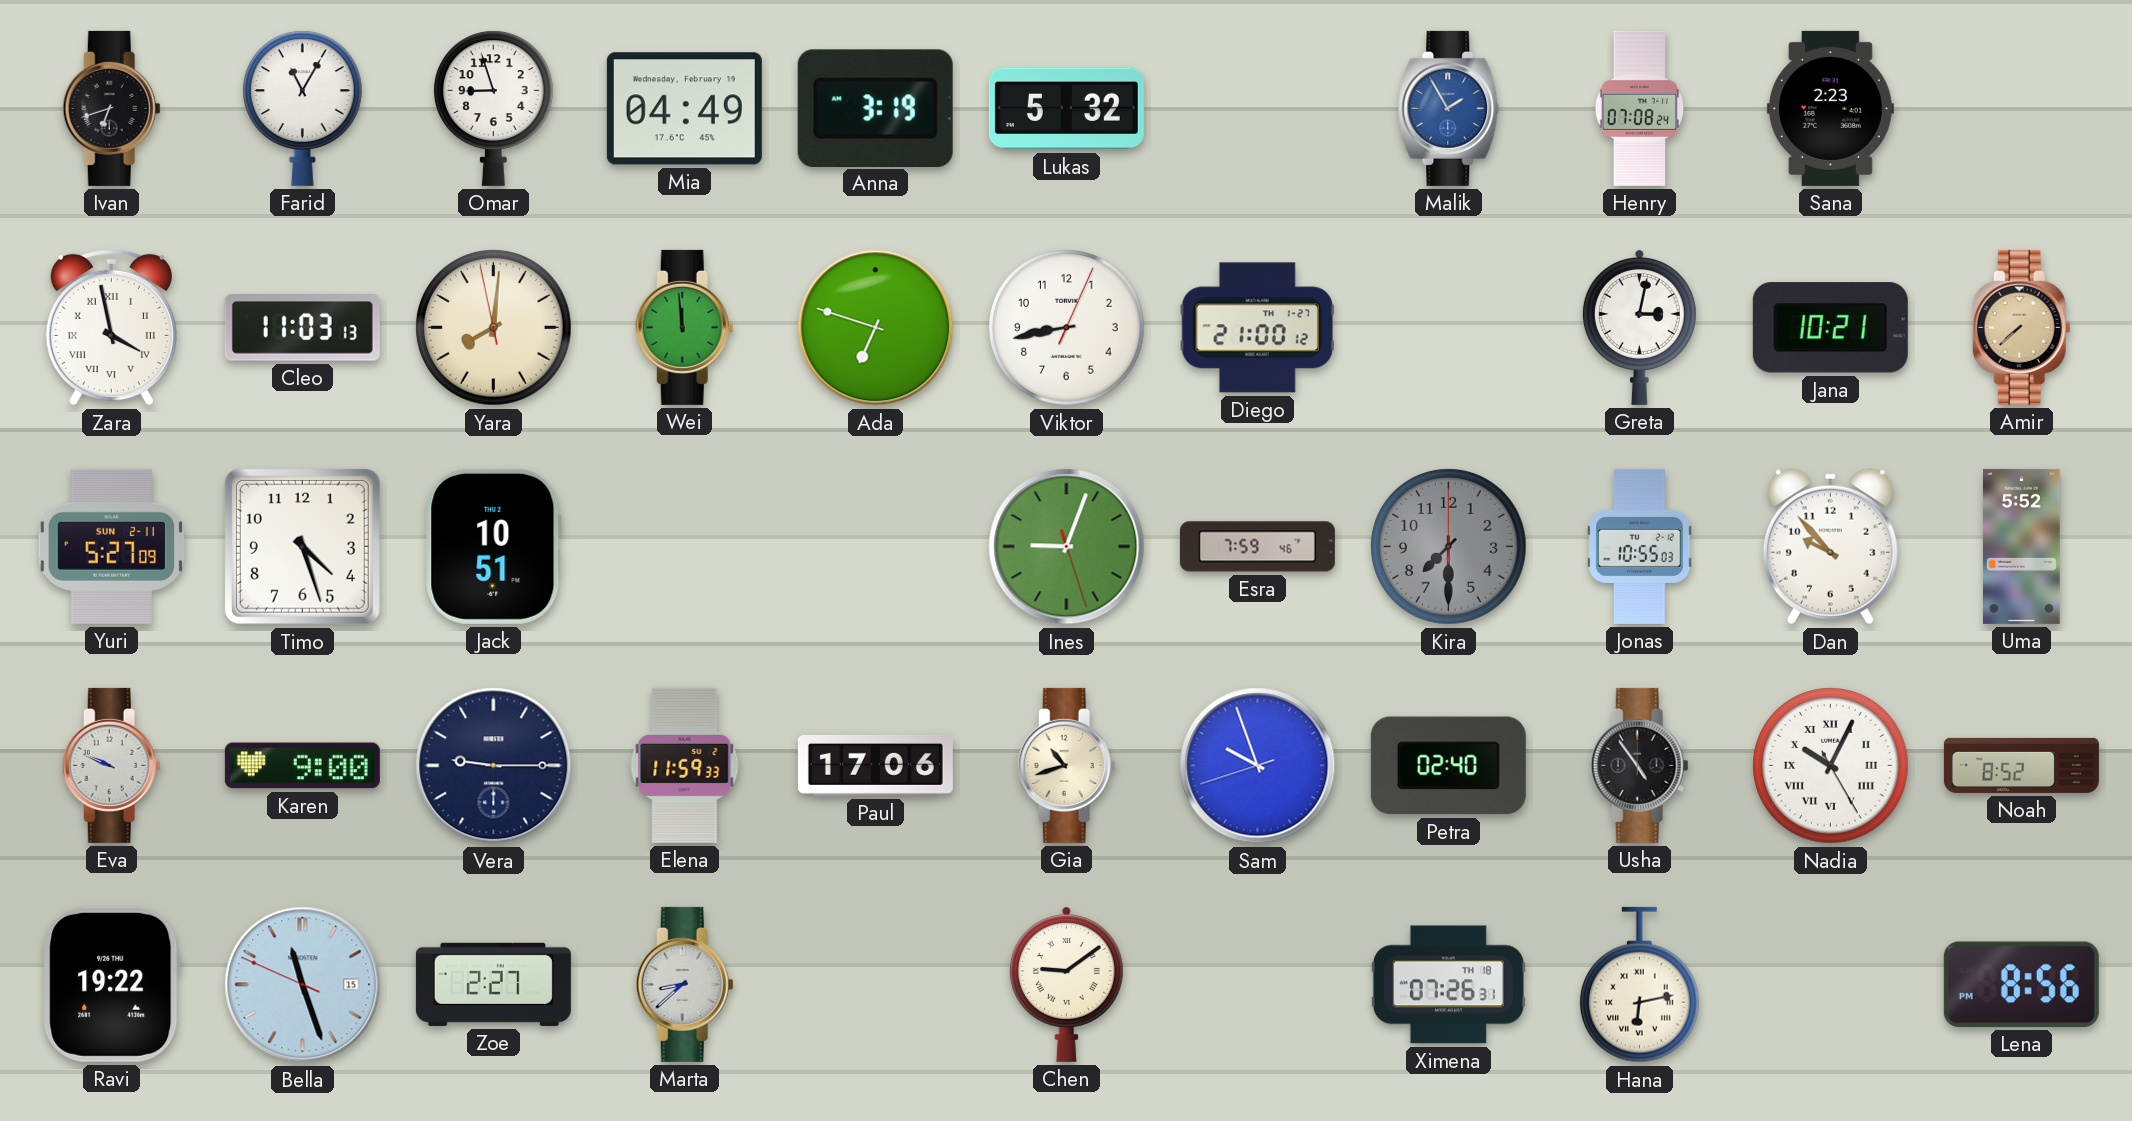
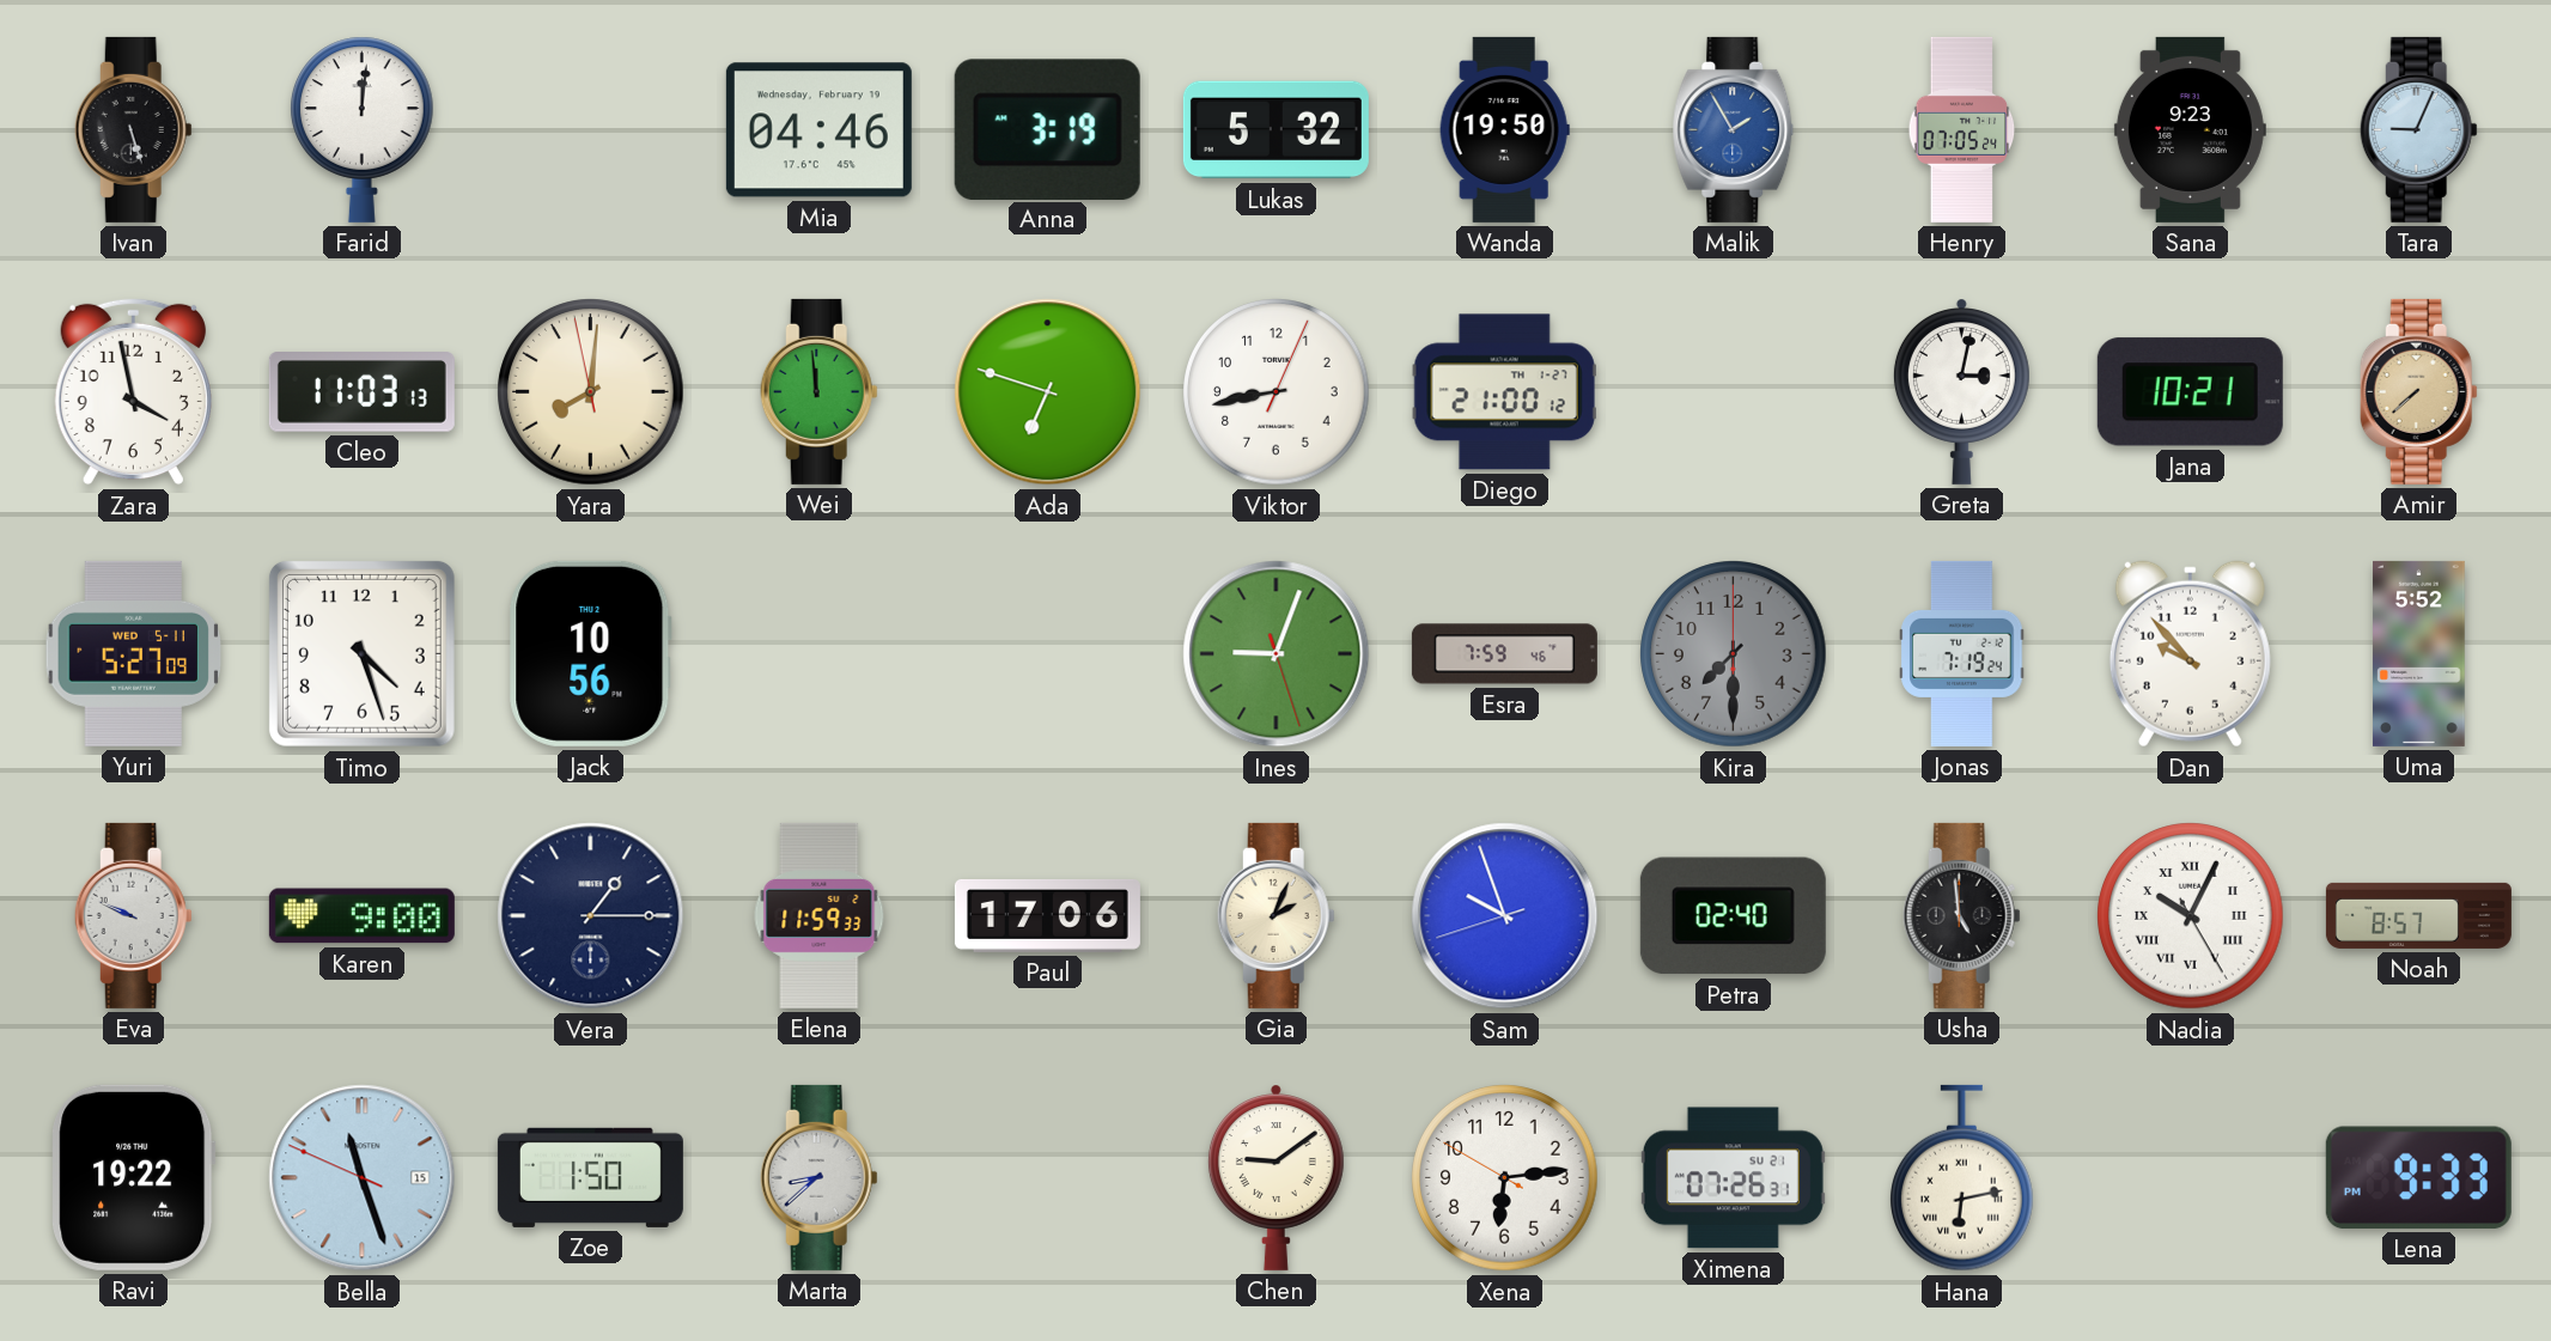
Ivan: 6:42 -> 5:27 (133, 129)
Farid: 11:05 -> 12:01 (363, 129)
Omar: 8:57 -> none (494, 108)
Mia: 04:49 -> 04:46 (818, 130)
Wanda: none -> 19:50 (1504, 129)
Henry: 07:08 -> 07:05 (1962, 129)
Sana: 2:23 -> 9:23 (2190, 129)
Tara: none -> 9:04 (2418, 129)
Zara numerals: Roman -> Arabic (133, 392)
Yuri date: SUN 2-11 -> WED 5-11 (134, 653)
Jack: 10:51 -> 10:56 (591, 653)
Jonas: 10:55 -> 7:19 (1962, 653)
Vera: 9:15 -> 1:15 (591, 916)
Gia: 10:42 -> 2:04 (1275, 915)
Usha: 4:54 -> 4:59 (1961, 915)
Noah: 8:52 -> 8:57 (2418, 915)
Zoe: 2:27 -> 1:50 (590, 1177)
Xena: none -> 6:13 (1505, 1178)
Ximena date: TH 18 -> SU 21 (1733, 1178)
Lena: 8:56 -> 9:33 (2418, 1177)
